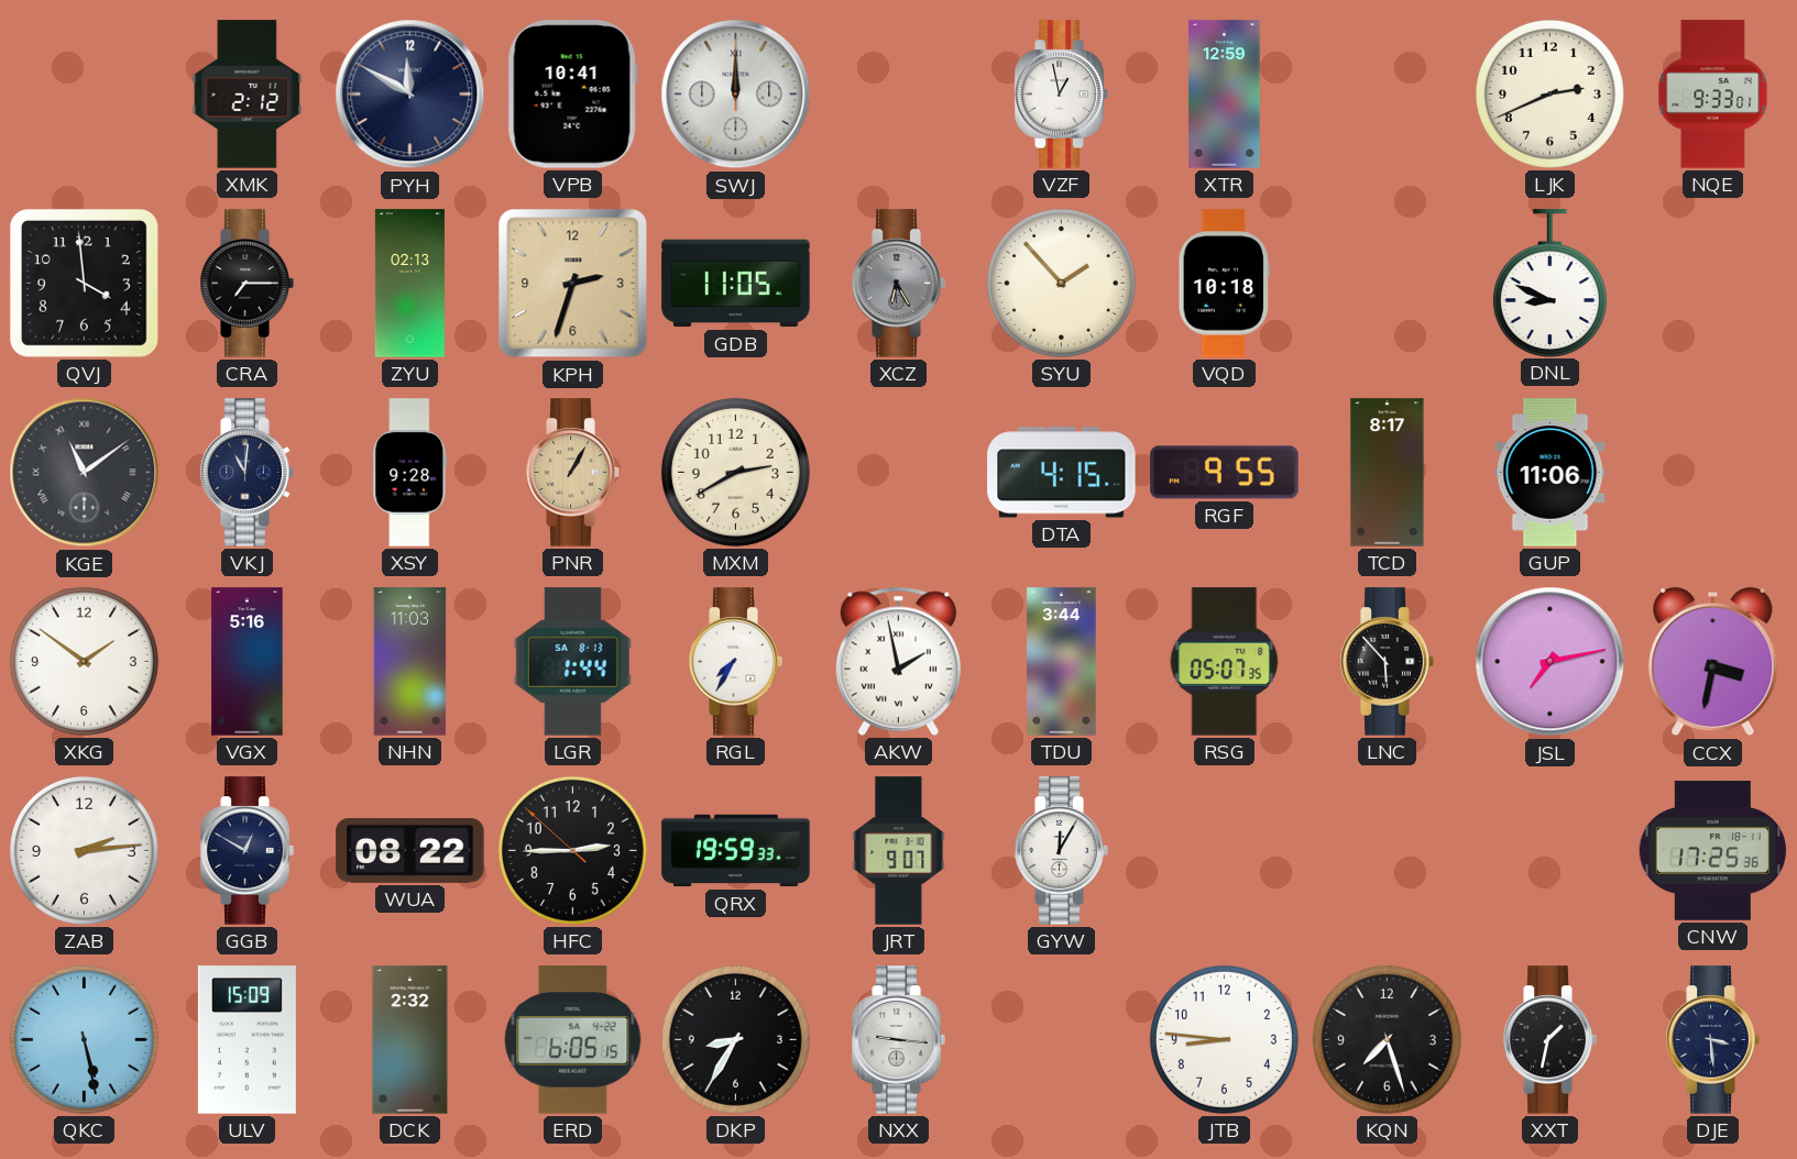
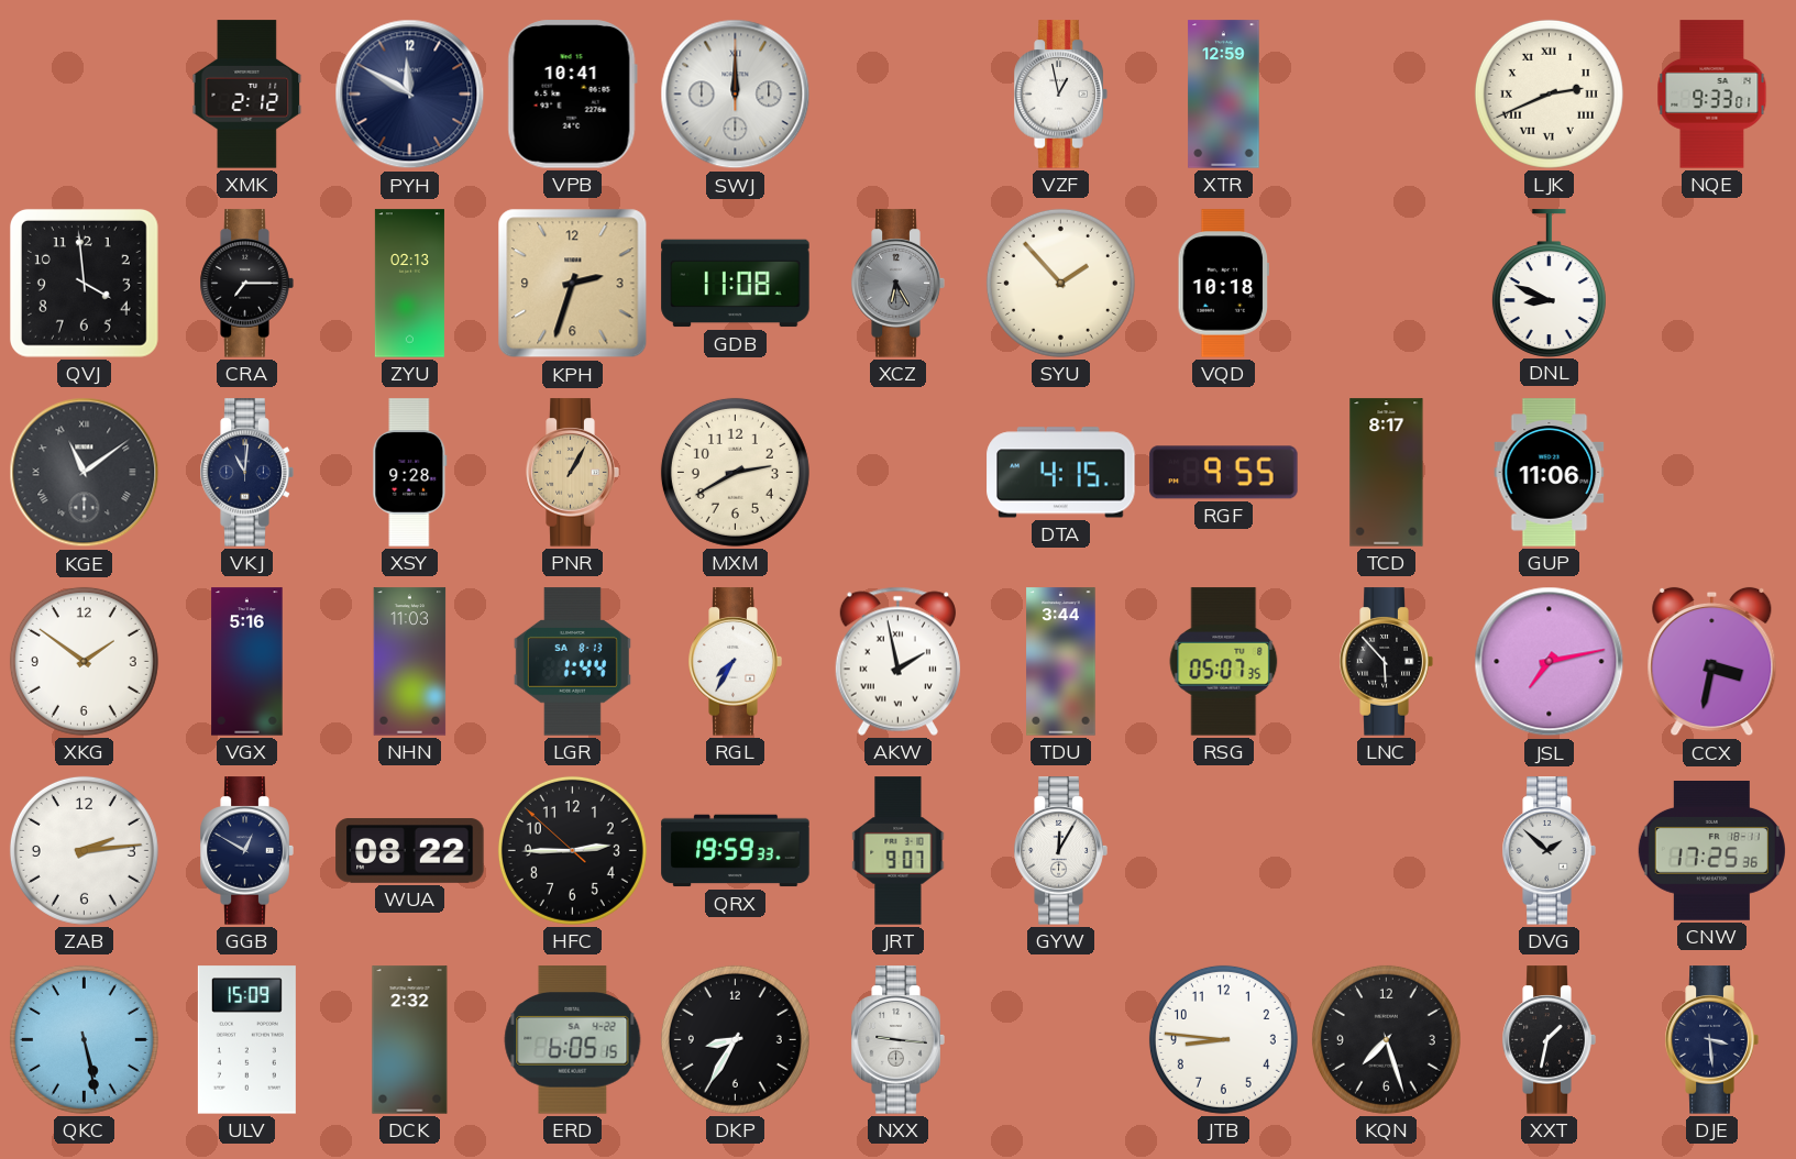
LJK numerals: Arabic -> Roman (1549, 93)
GDB: 11:05 -> 11:08 (736, 284)
DVG: none -> 1:52 (1549, 851)
